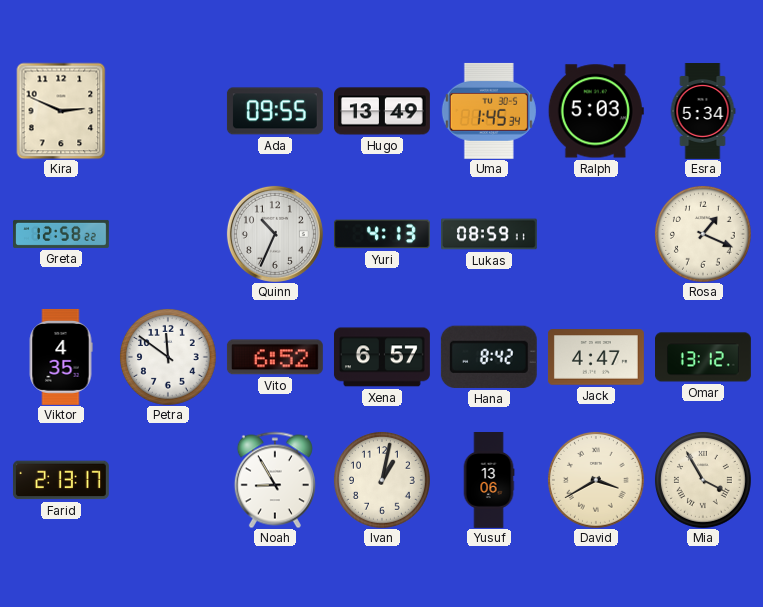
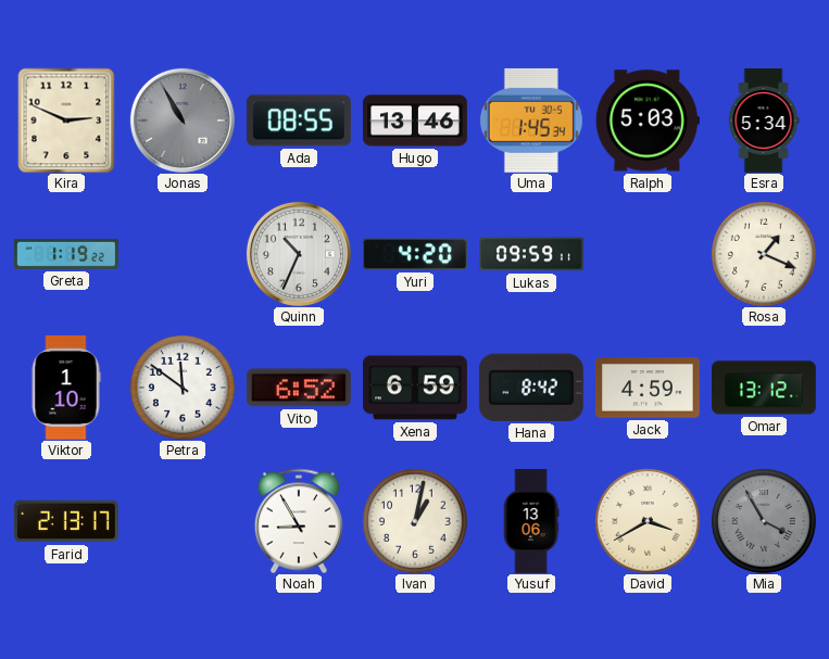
Jonas: none -> 10:55 (183, 121)
Ada: 09:55 -> 08:55 (299, 121)
Hugo: 13:49 -> 13:46 (416, 121)
Greta: 12:58 -> 1:19 (67, 254)
Yuri: 4:13 -> 4:20 (415, 254)
Lukas: 08:59 -> 09:59 (532, 254)
Viktor: 4:35 -> 1:10 (66, 388)
Xena: 6:57 -> 6:59 (415, 388)
Jack: 4:47 -> 4:59 (648, 388)
Mia dial: cream -> grey (764, 521)
